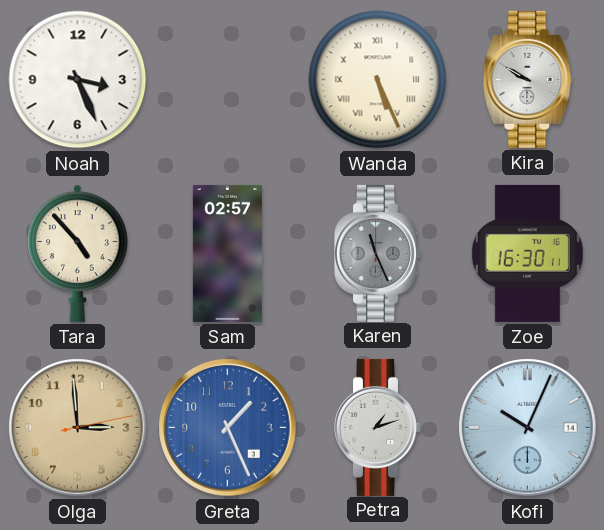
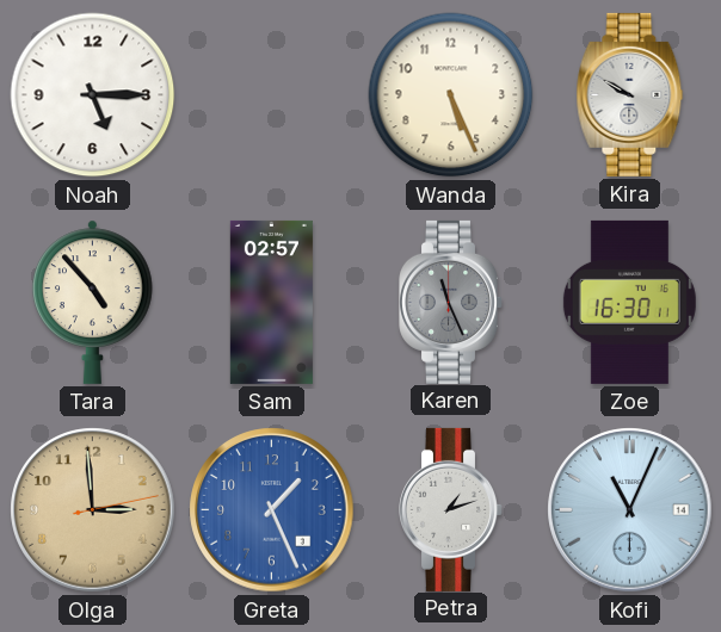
Noah: 3:26 -> 5:15 (93, 95)
Wanda numerals: Roman -> Arabic (451, 95)
Kofi: 10:04 -> 11:04 (630, 510)
